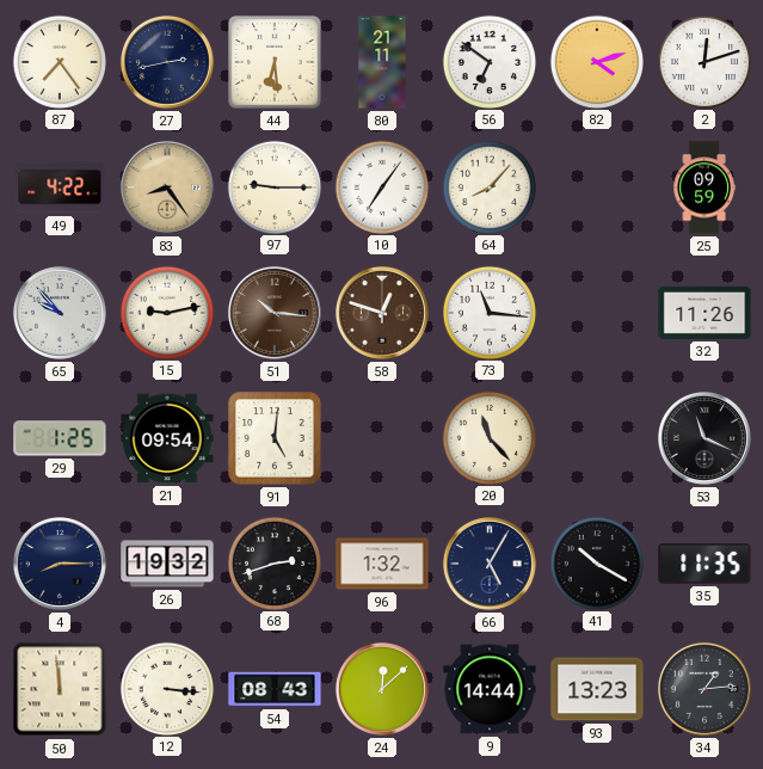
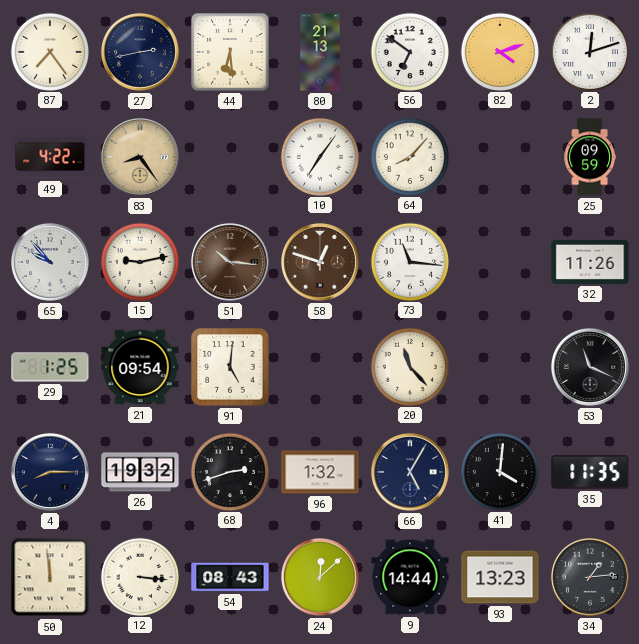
80: 21:11 -> 21:13 (320, 52)
97: 9:15 -> none (273, 186)
41: 10:20 -> 4:01 (499, 471)
